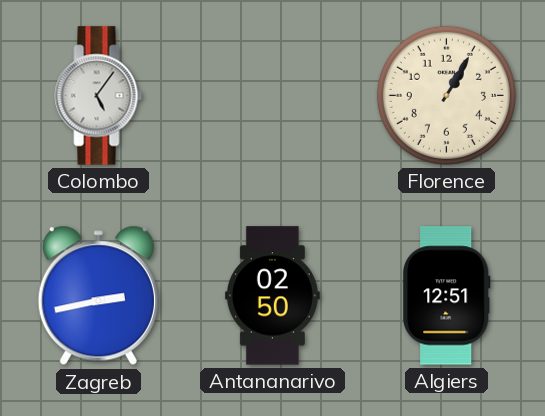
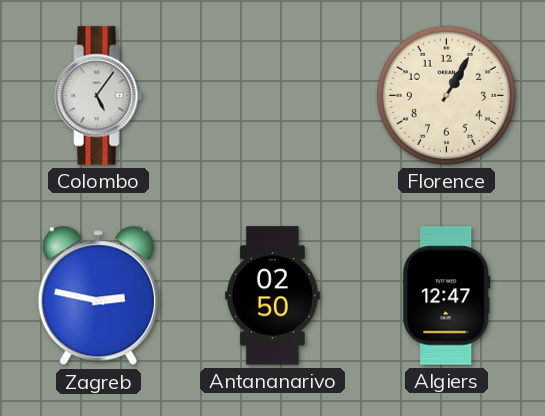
Zagreb: 2:43 -> 2:47 (98, 296)
Algiers: 12:51 -> 12:47 (447, 296)
